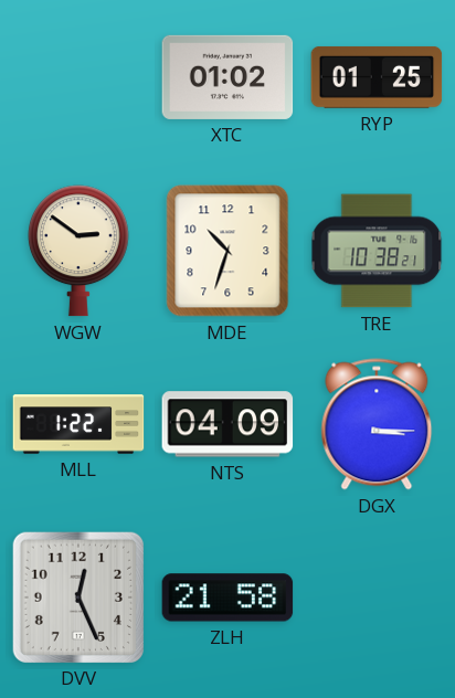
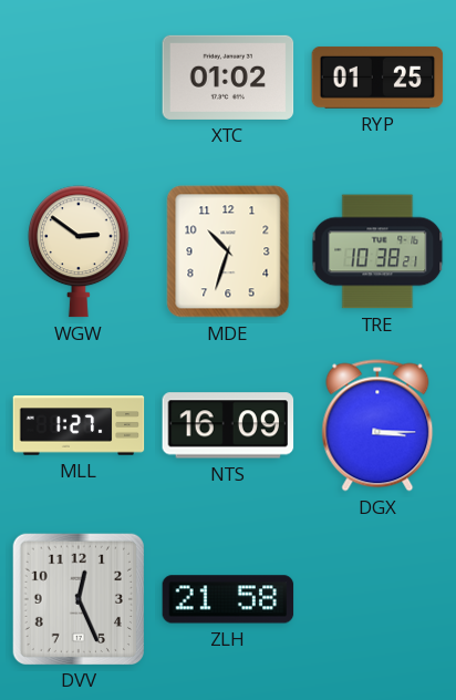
MLL: 1:22 -> 1:27 (79, 425)
NTS: 04:09 -> 16:09 (228, 425)
